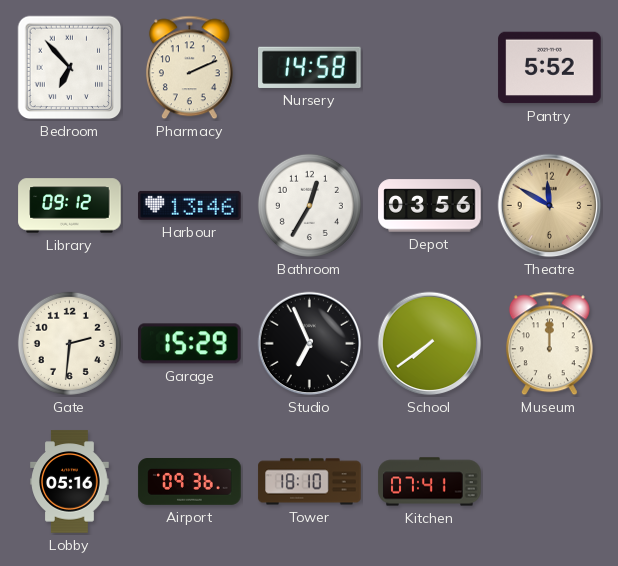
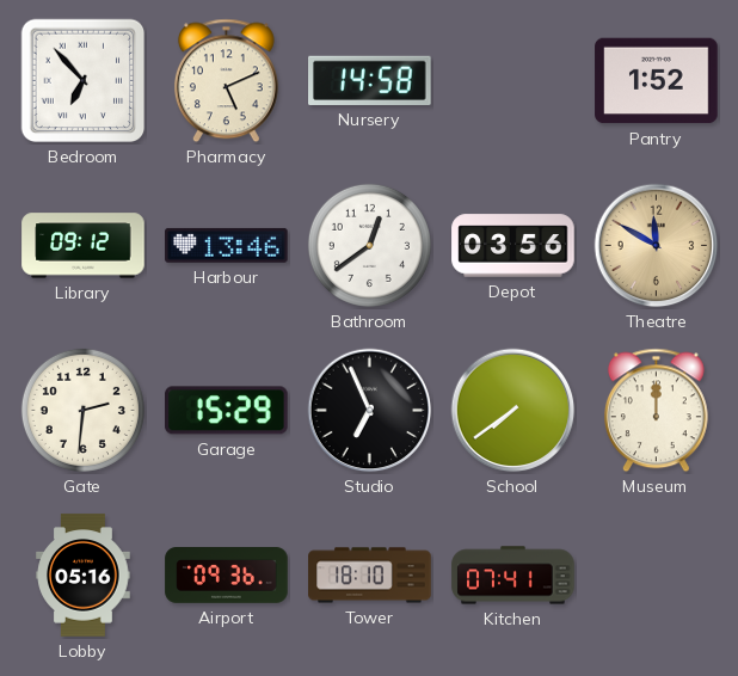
Pharmacy: 2:11 -> 5:11 (226, 81)
Pantry: 5:52 -> 1:52 (657, 81)
Bathroom: 12:35 -> 12:39 (369, 245)
